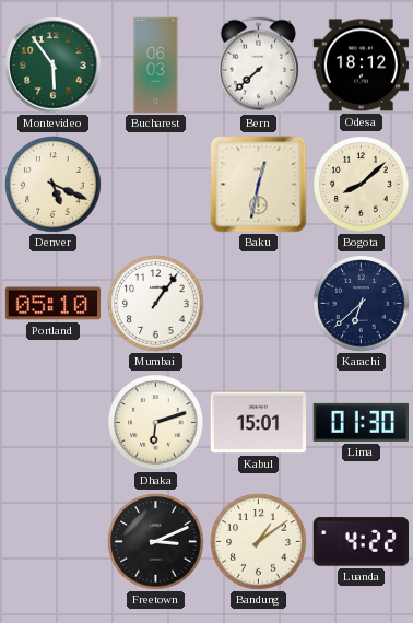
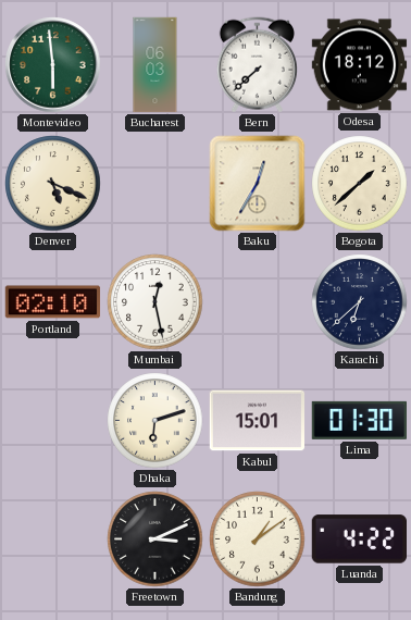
Montevideo: 5:54 -> 5:59 (53, 65)
Baku: 12:32 -> 12:35 (258, 184)
Bogota: 8:08 -> 1:38 (360, 184)
Portland: 05:10 -> 02:10 (53, 302)
Mumbai: 1:06 -> 12:28 (155, 302)
